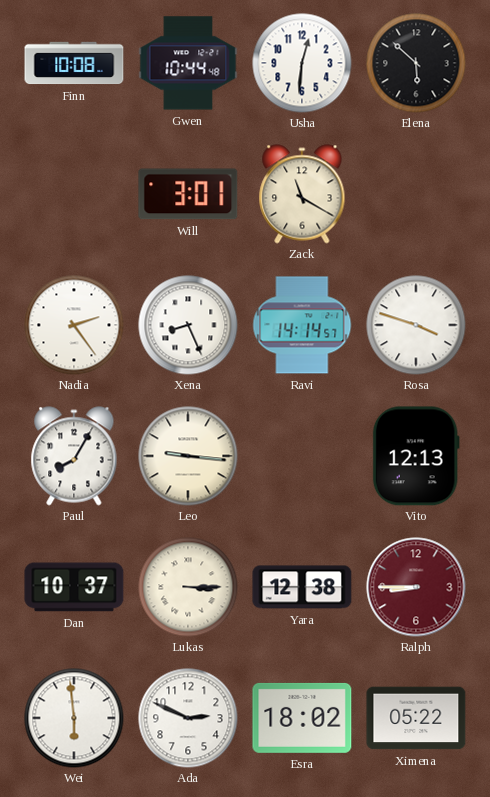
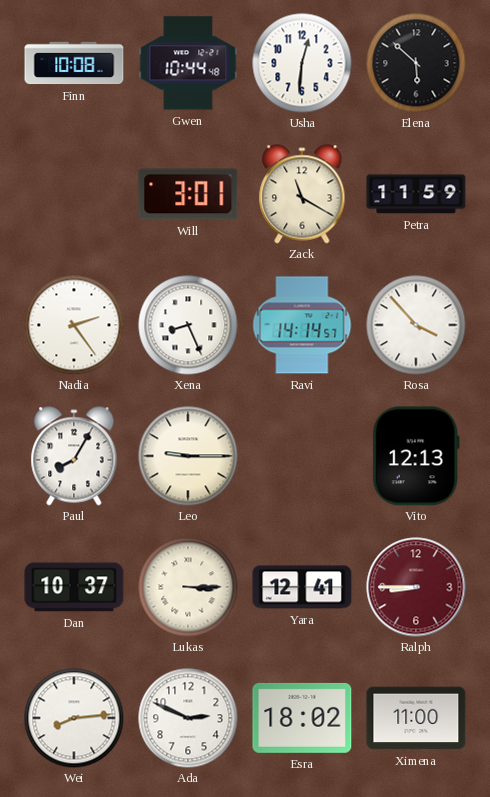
Petra: none -> 11:59 (416, 194)
Rosa: 3:48 -> 3:53 (416, 325)
Leo: 9:16 -> 9:15 (188, 456)
Yara: 12:38 -> 12:41 (302, 587)
Wei: 5:59 -> 8:14 (74, 718)
Ximena: 05:22 -> 11:00 (416, 718)
